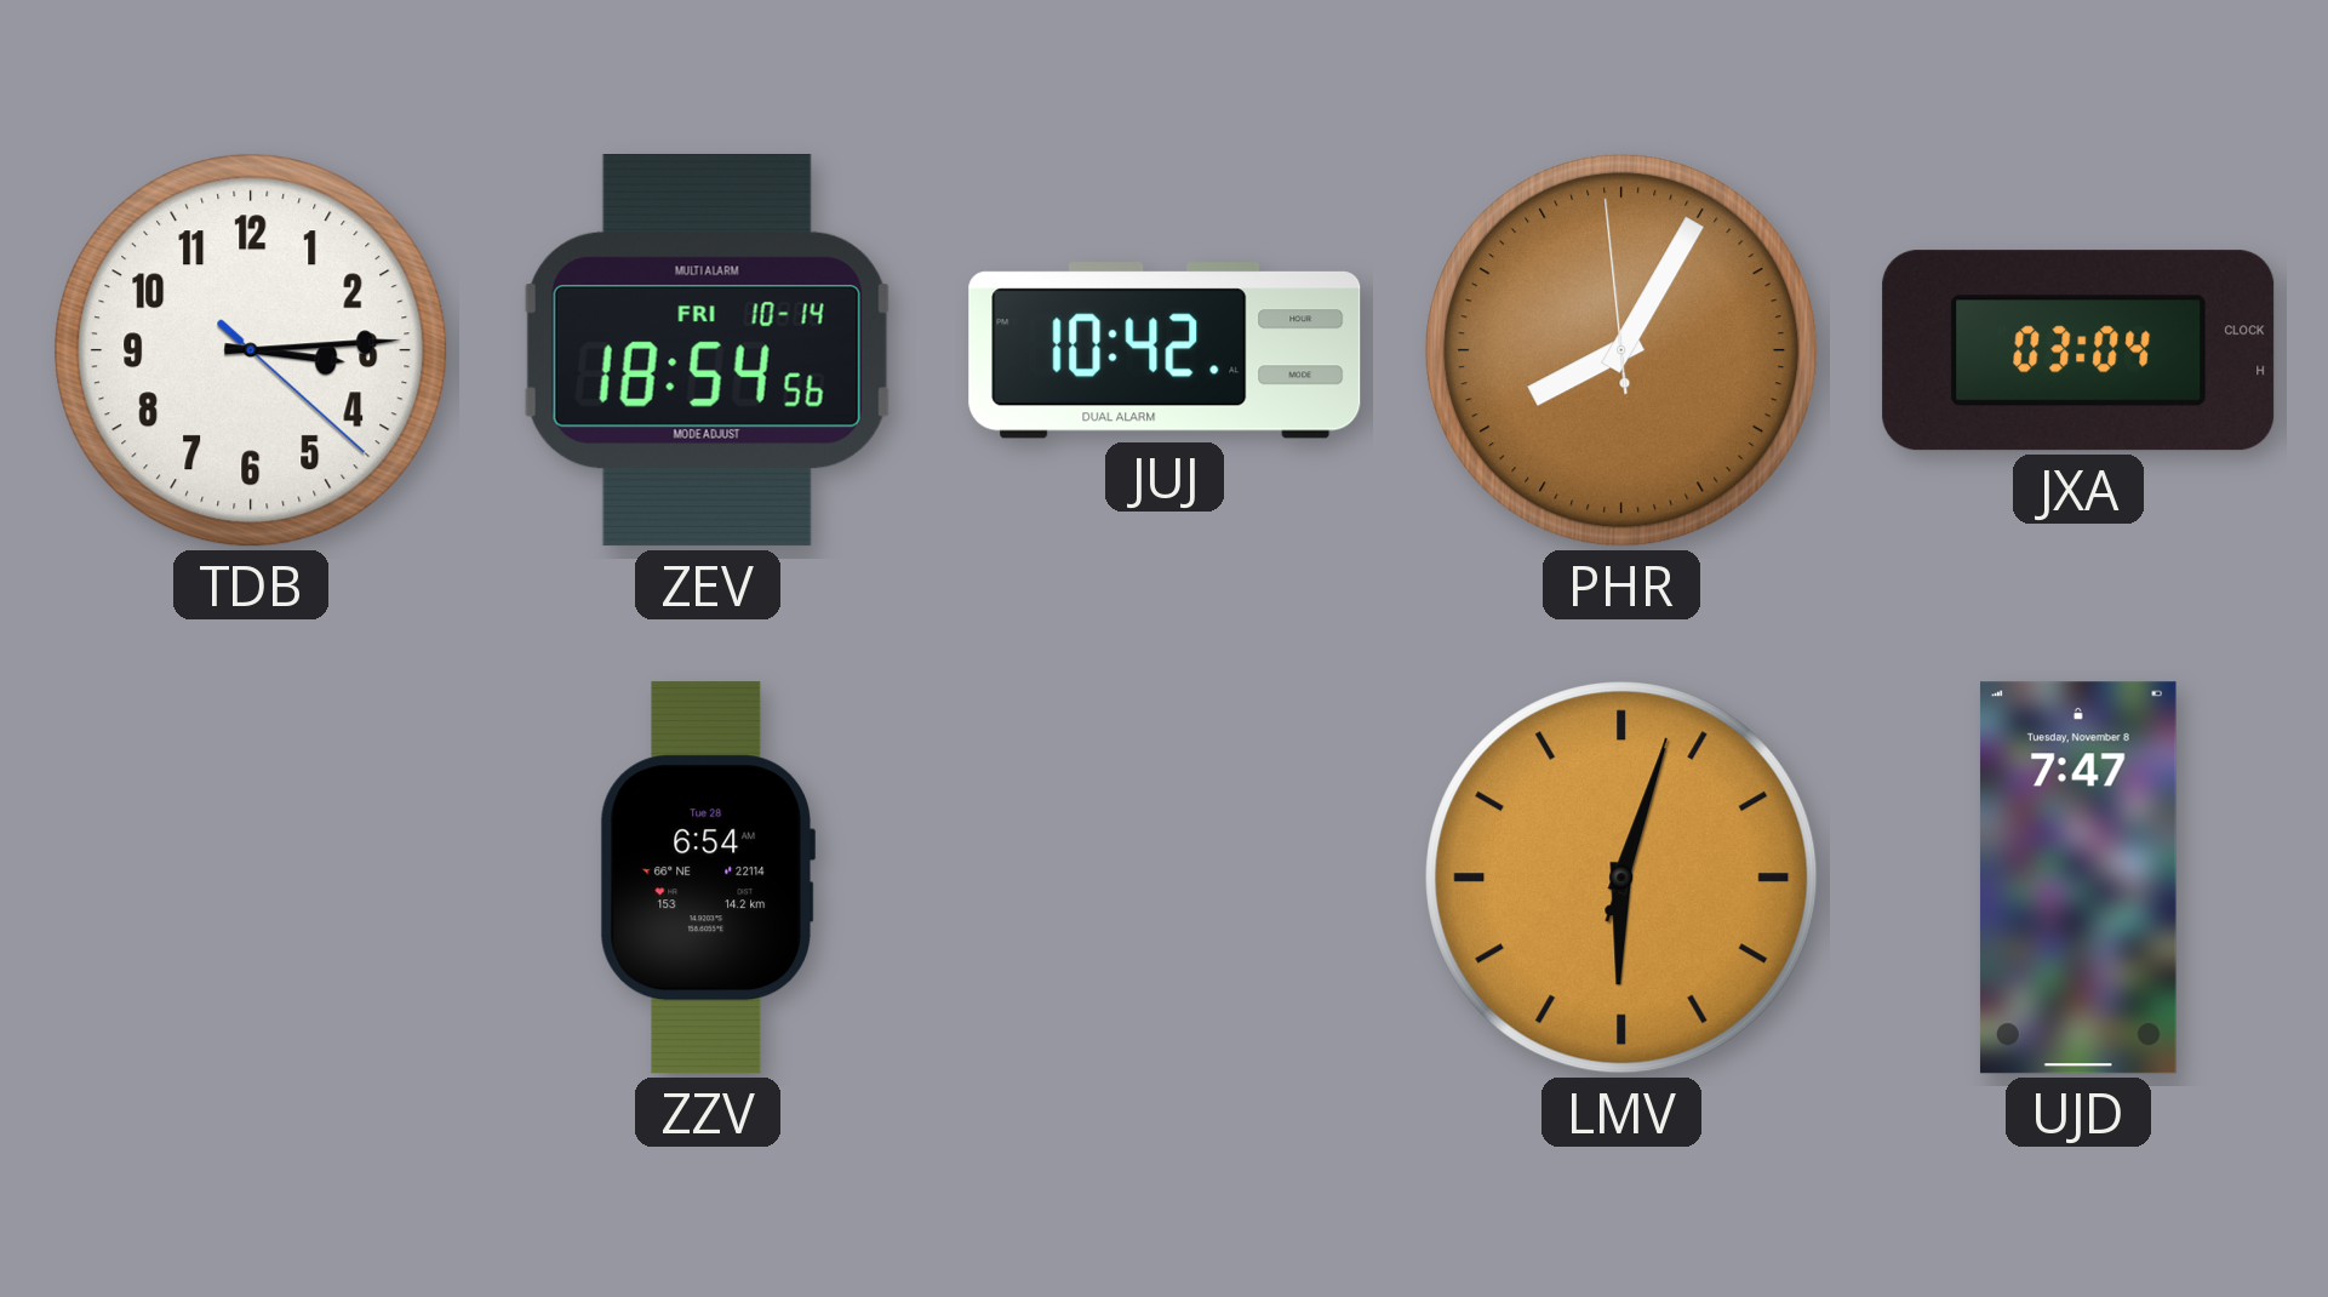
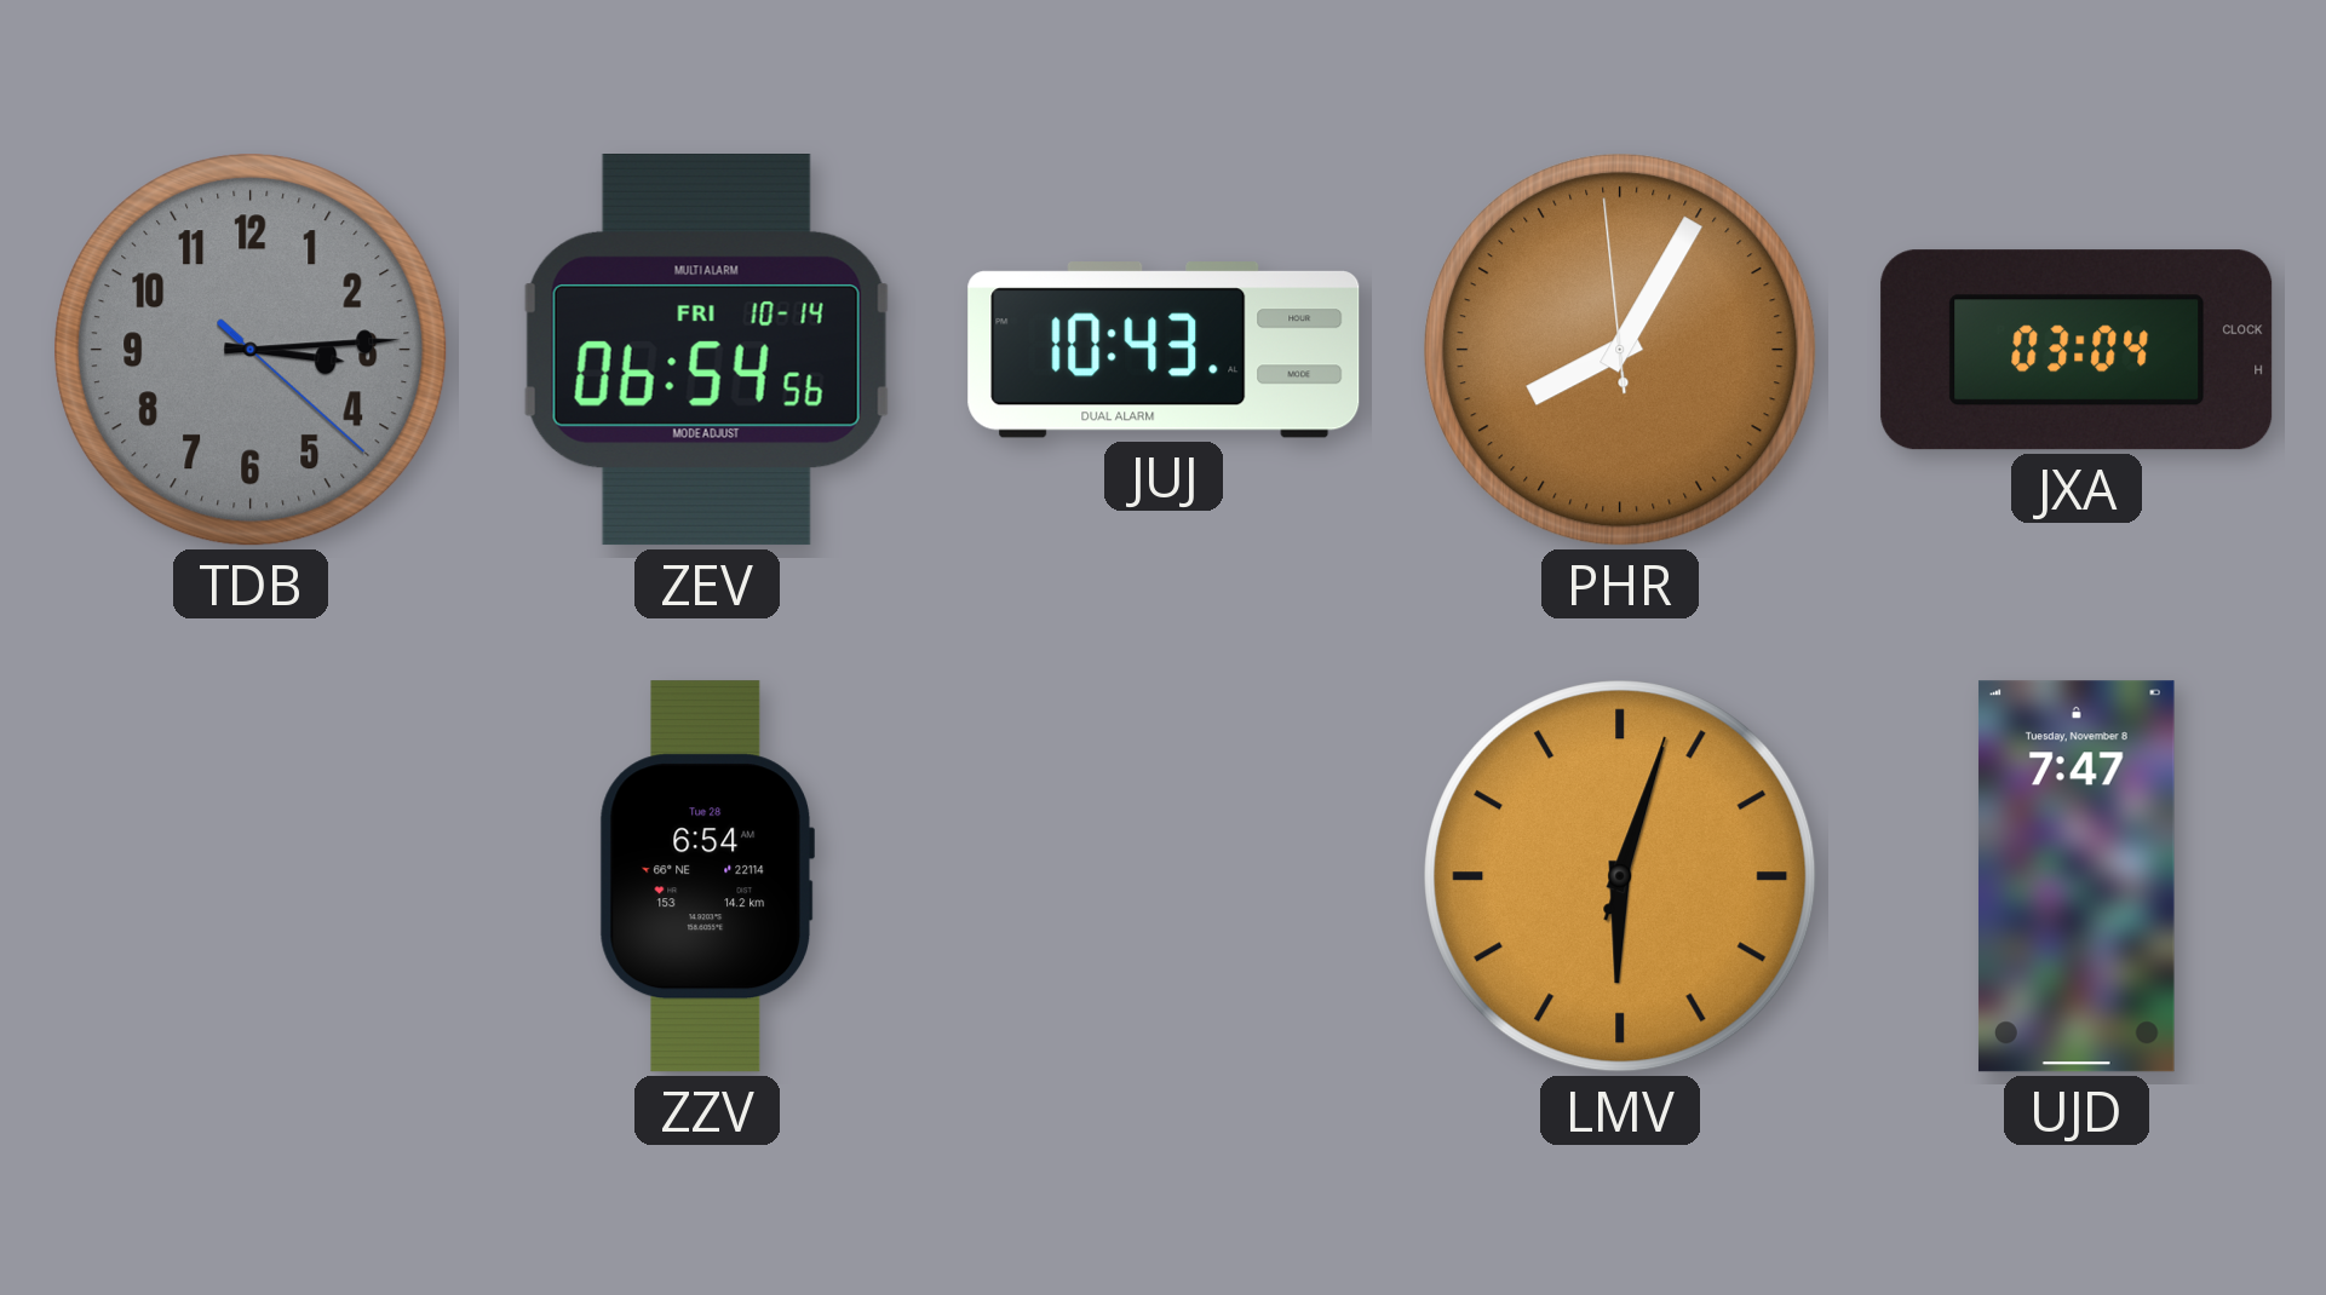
TDB dial: white -> grey (251, 350)
ZEV: 18:54 -> 06:54 (707, 351)
JUJ: 10:42 -> 10:43 (1164, 350)
